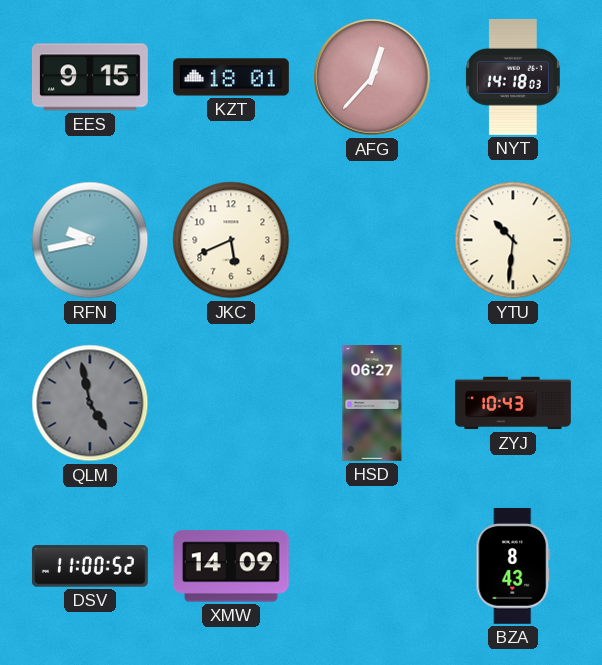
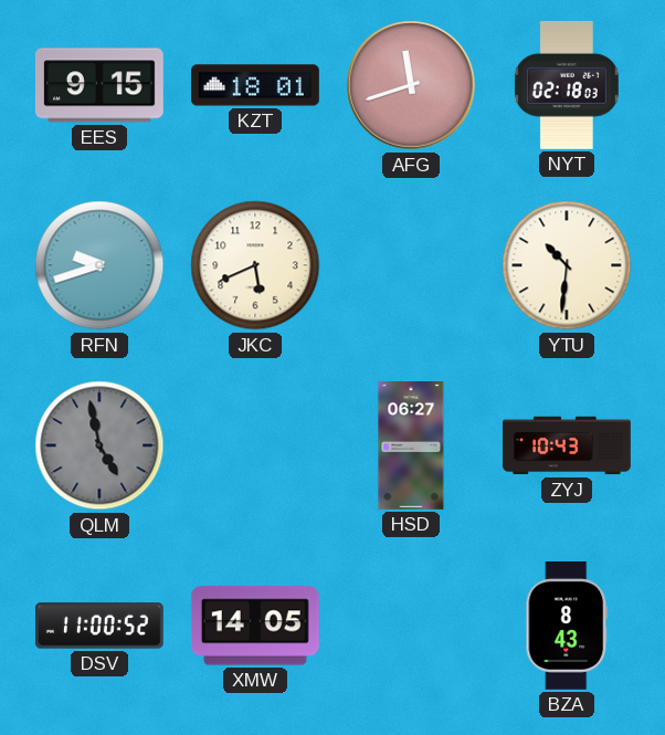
AFG: 12:37 -> 11:42 (411, 85)
NYT: 14:18 -> 02:18 (567, 85)
RFN: 9:43 -> 9:42 (99, 265)
XMW: 14:09 -> 14:05 (255, 626)
